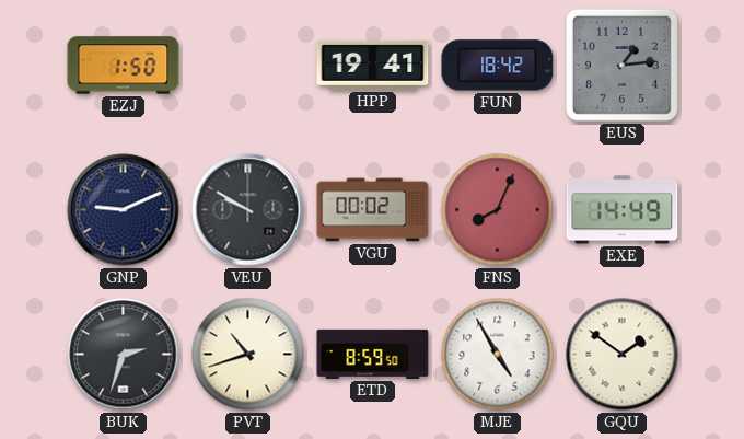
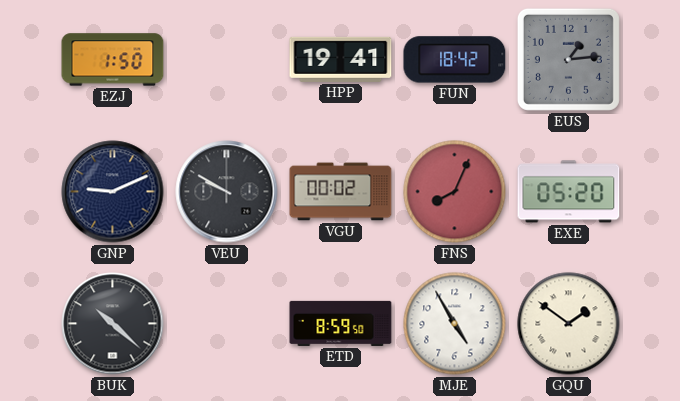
EXE: 14:49 -> 05:20 (569, 192)
BUK: 2:33 -> 10:22 (113, 324)
PVT: 10:42 -> none (248, 355)
